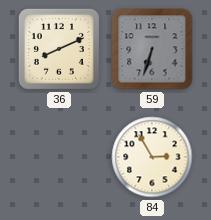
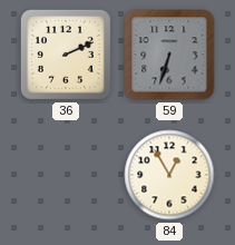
36: 8:11 -> 2:11 (66, 55)
84: 2:55 -> 12:55 (169, 175)
